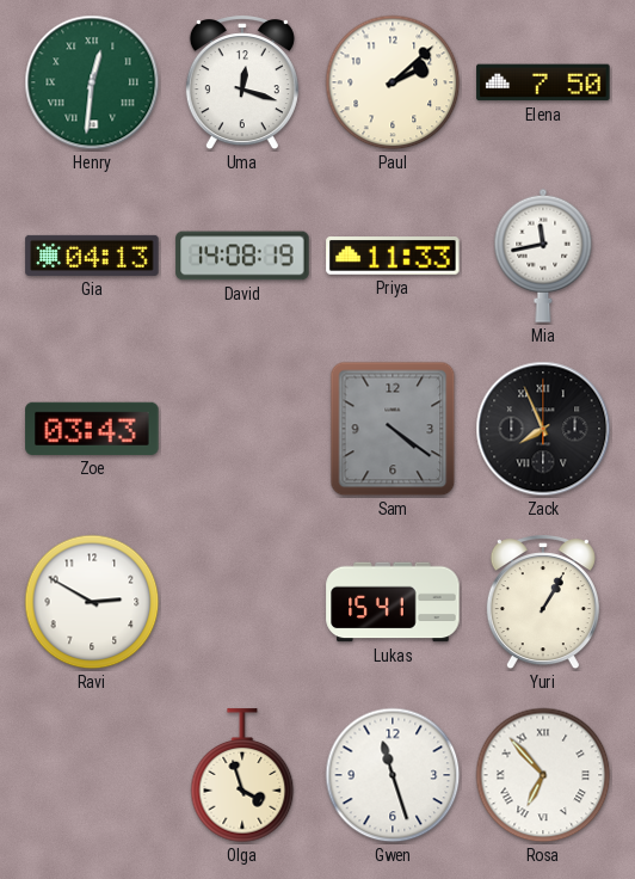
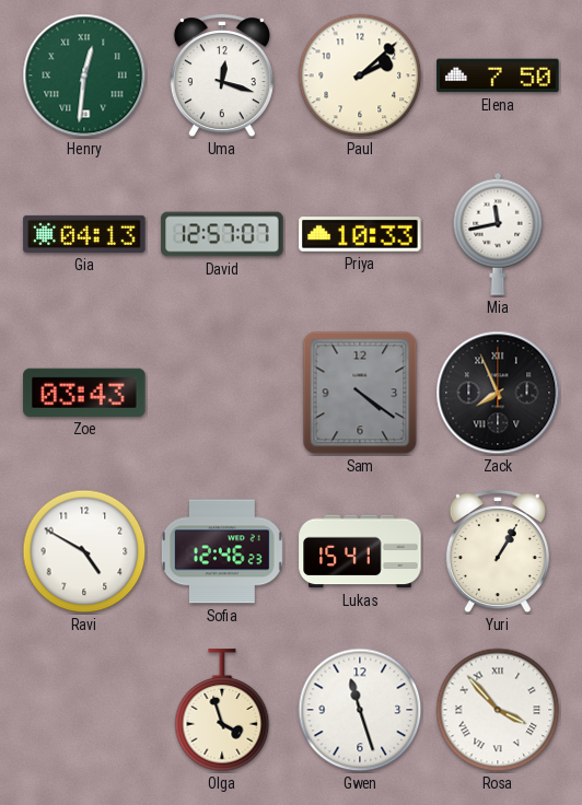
David: 14:08 -> 12:57 (222, 234)
Priya: 11:33 -> 10:33 (360, 235)
Ravi: 2:50 -> 4:50 (84, 551)
Sofia: none -> 12:46 (222, 551)
Rosa: 6:53 -> 3:53 (498, 710)
